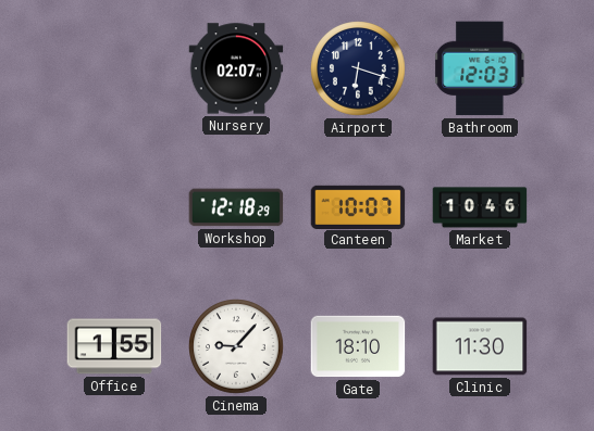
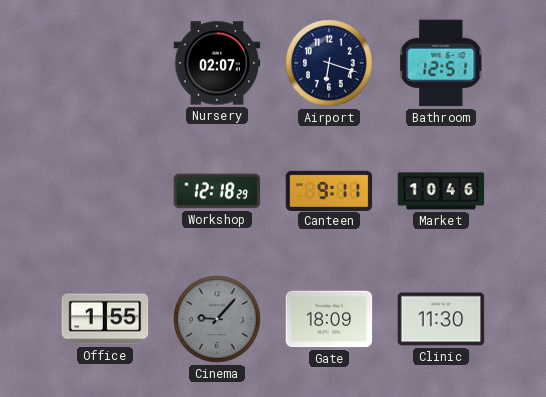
Bathroom: 12:03 -> 12:51 (441, 63)
Canteen: 10:07 -> 9:11 (329, 190)
Cinema dial: white -> grey (217, 319)
Gate: 18:10 -> 18:09 (329, 319)
